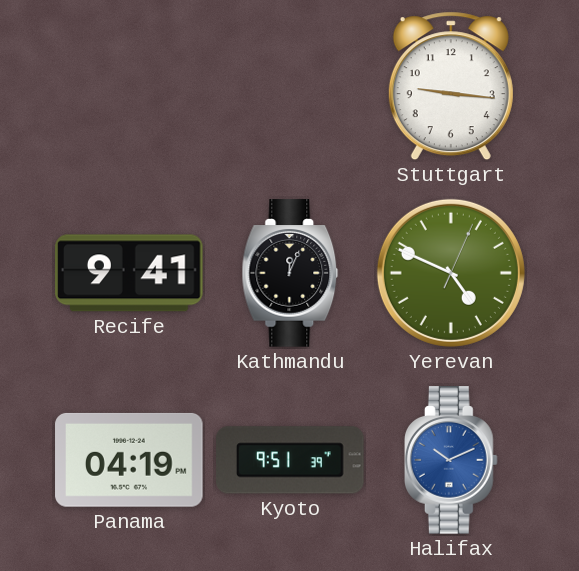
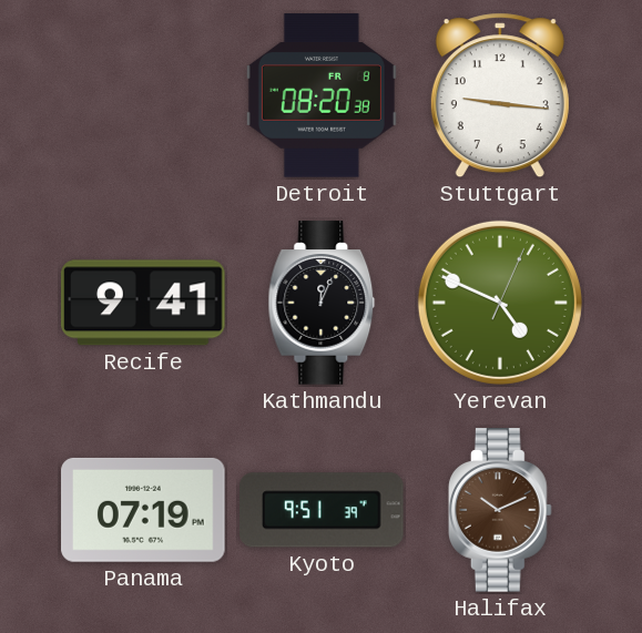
Detroit: none -> 08:20 (322, 95)
Panama: 04:19 -> 07:19 (143, 510)
Halifax dial: blue -> brown (500, 510)
